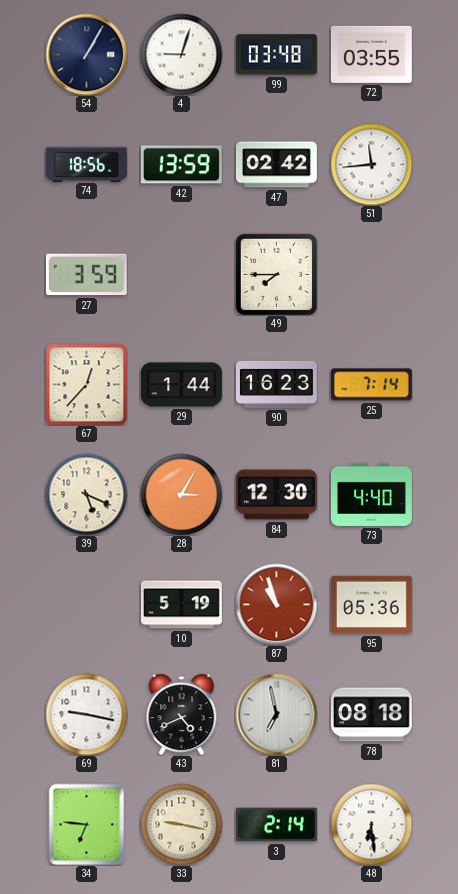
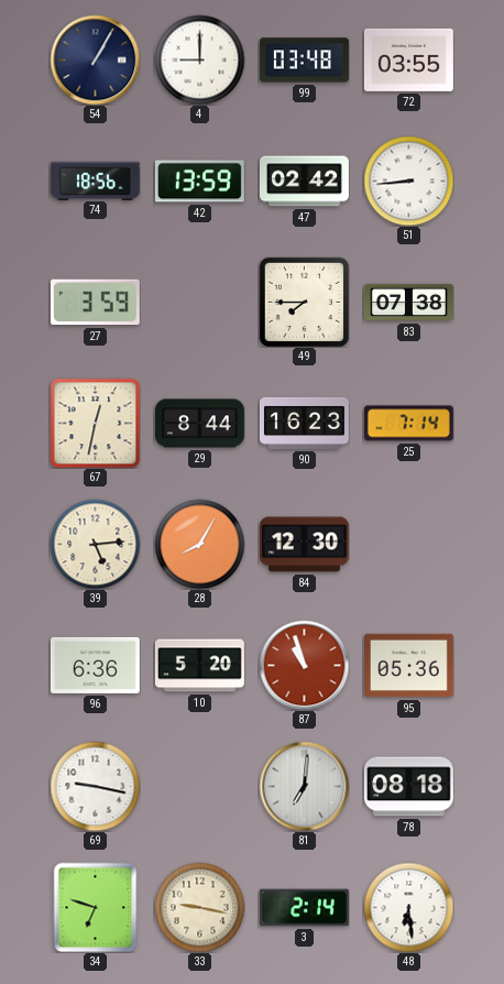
4: 9:03 -> 9:00 (199, 59)
51: 11:44 -> 8:44 (408, 181)
83: none -> 07:38 (408, 303)
67: 12:37 -> 12:32 (95, 423)
29: 1:44 -> 8:44 (199, 424)
39: 5:19 -> 5:14 (95, 544)
28: 3:05 -> 8:05 (199, 544)
73: 4:40 -> none (371, 494)
96: none -> 6:36 (95, 665)
10: 5:19 -> 5:20 (199, 666)
43: 4:41 -> none (182, 714)
81: 6:58 -> 7:01 (304, 786)
34: 6:46 -> 6:48 (96, 907)
